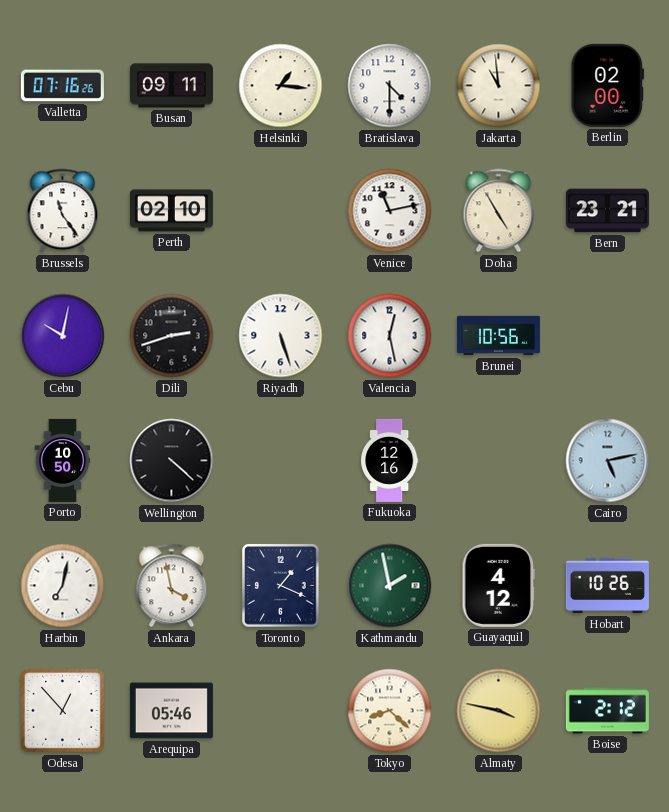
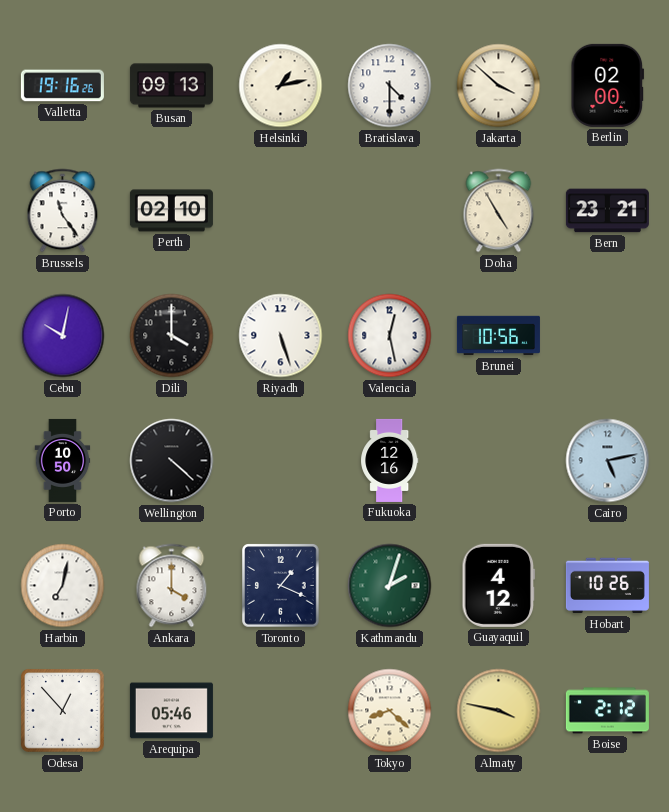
Valletta: 07:16 -> 19:16 (62, 86)
Busan: 09:11 -> 09:13 (171, 86)
Helsinki: 1:16 -> 1:13 (281, 86)
Jakarta: 10:59 -> 3:52 (499, 86)
Venice: 11:13 -> none (390, 211)
Dili: 2:42 -> 4:00 (172, 336)
Ankara: 3:58 -> 4:00 (172, 586)
Kathmandu: 1:58 -> 2:03 (390, 586)
